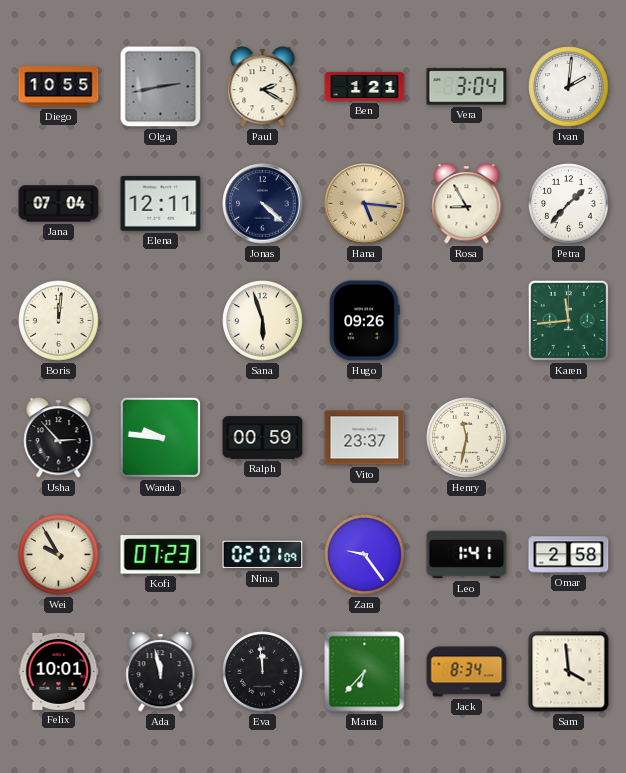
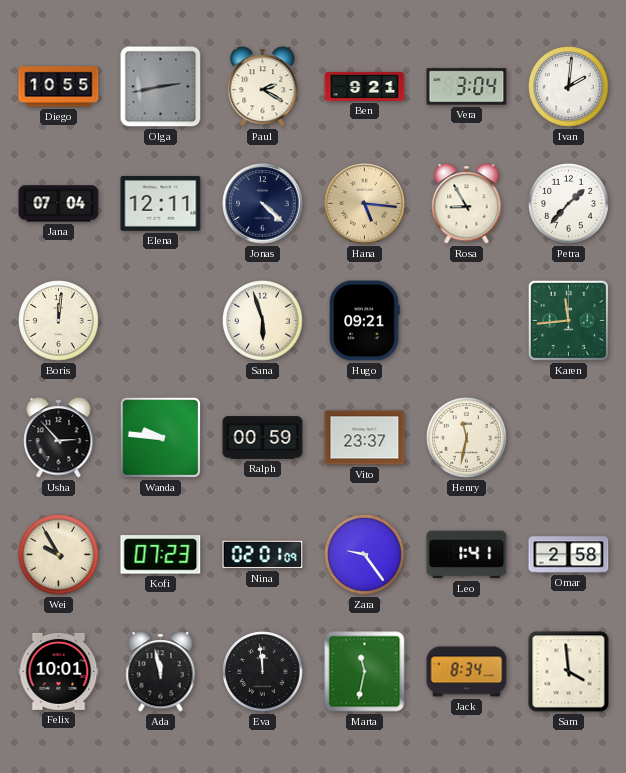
Ben: 1:21 -> 9:21 (365, 86)
Hugo: 09:26 -> 09:21 (364, 321)
Marta: 6:37 -> 11:32 (365, 672)
